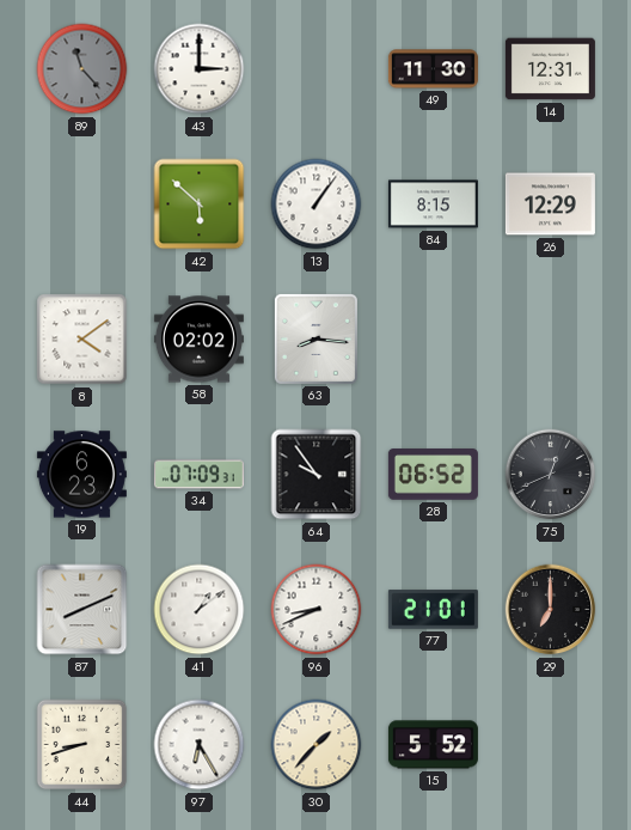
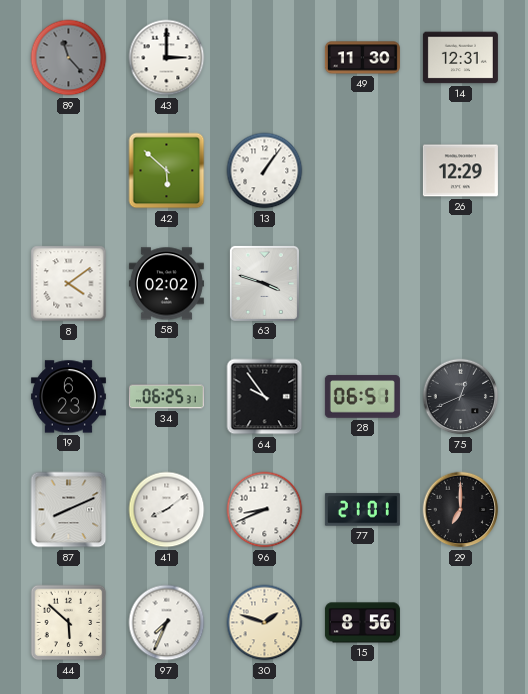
84: 8:15 -> none (433, 205)
63: 8:16 -> 3:48 (264, 283)
34: 07:09 -> 06:25 (166, 397)
28: 06:52 -> 06:51 (362, 397)
41: 1:09 -> 8:09 (167, 510)
44: 8:42 -> 5:52 (69, 623)
97: 6:25 -> 7:34 (167, 623)
30: 1:37 -> 1:48 (265, 623)
15: 5:52 -> 8:56 (362, 623)
